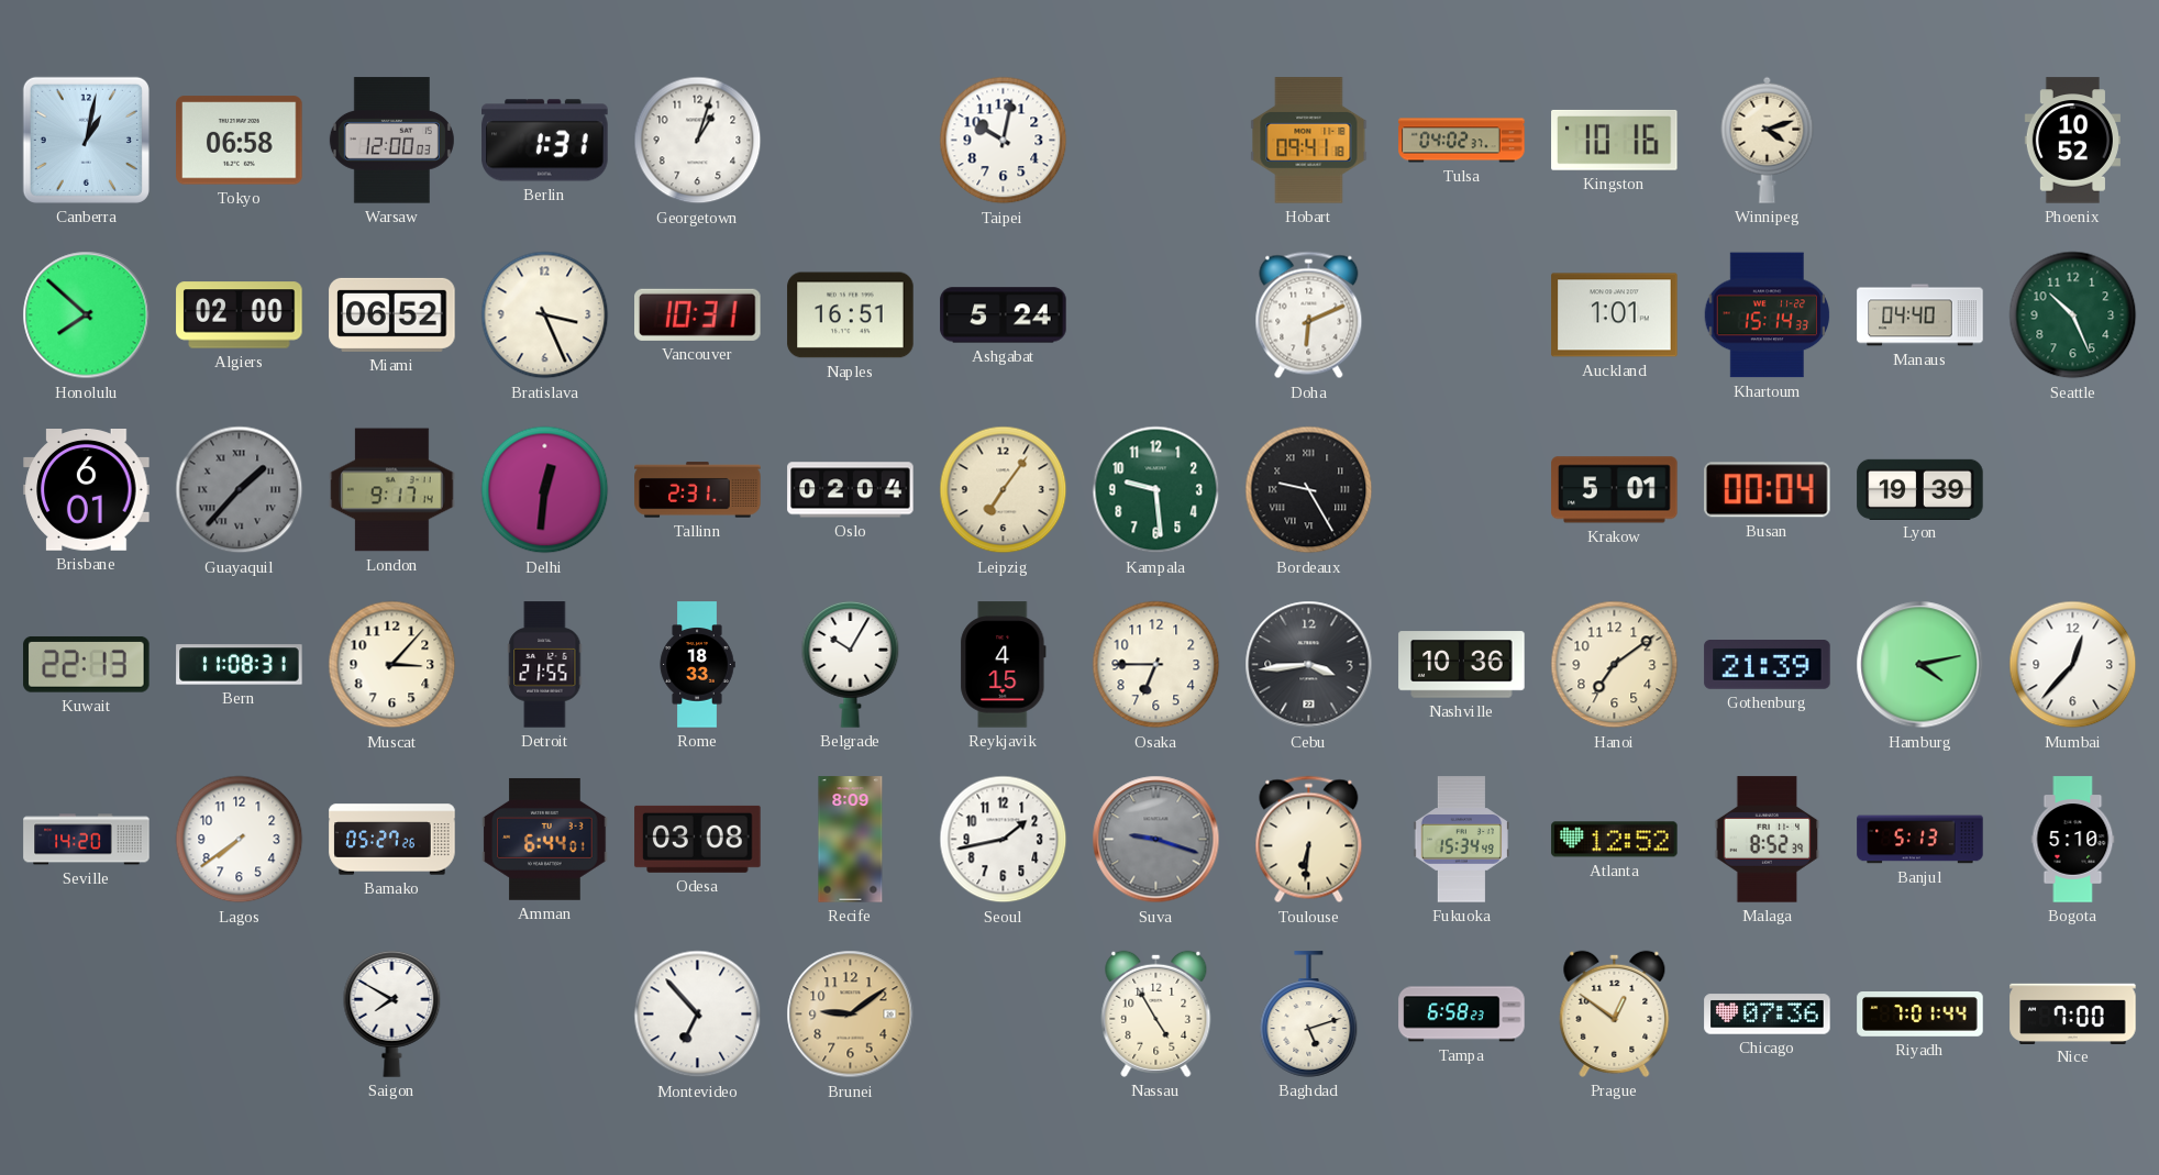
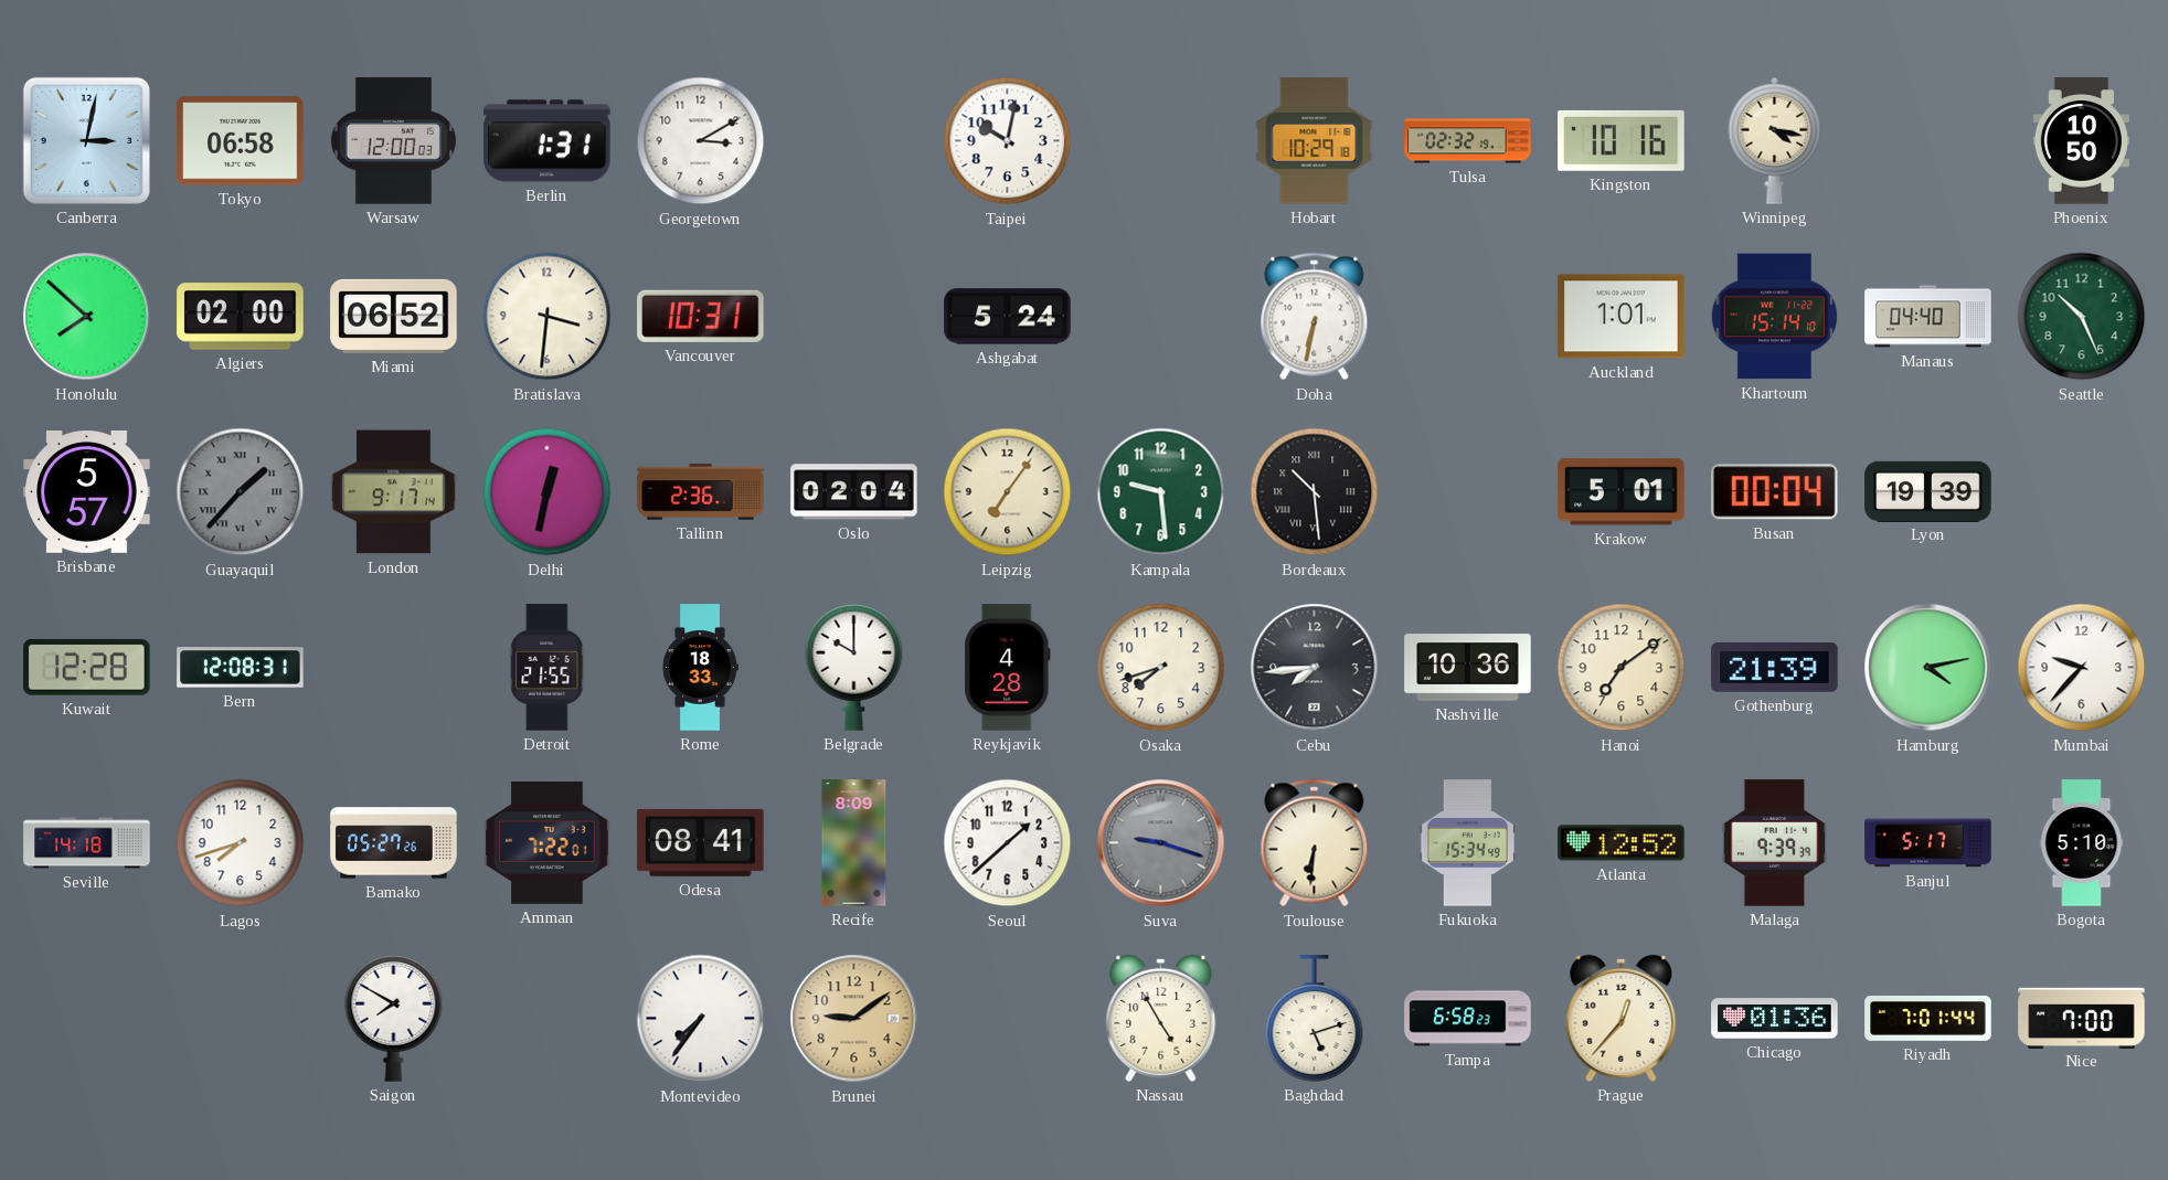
Canberra: 1:02 -> 3:02 (86, 140)
Georgetown: 1:03 -> 3:10 (701, 141)
Hobart: 09:41 -> 10:29 (1315, 141)
Tulsa: 04:02 -> 02:32 (1468, 141)
Winnipeg: 4:12 -> 4:17 (1775, 140)
Phoenix: 10:52 -> 10:50 (2081, 141)
Bratislava: 3:26 -> 3:31 (548, 317)
Naples: 16:51 -> none (851, 315)
Doha: 6:11 -> 6:32 (1315, 317)
Khartoum: 15:14:33 -> 15:14:10 (1775, 317)
Brisbane: 6:01 -> 5:57 (87, 492)
Delhi: 12:31 -> 12:32 (548, 492)
Tallinn: 2:31 -> 2:36 (701, 492)
Bordeaux: 9:25 -> 10:29 (1315, 492)
Kuwait: 22:13 -> 12:28 (87, 667)
Bern: 11:08 -> 12:08 (241, 668)
Muscat: 3:07 -> none (392, 665)
Belgrade: 10:05 -> 10:00 (854, 667)
Reykjavik: 4:15 -> 4:28 (1008, 668)
Osaka: 6:45 -> 7:42 (1161, 668)
Cebu: 3:44 -> 7:44 (1315, 668)
Mumbai: 12:37 -> 9:37 (2082, 668)
Seville: 14:20 -> 14:18 (87, 843)
Lagos: 7:39 -> 7:42 (241, 843)
Amman: 6:44 -> 7:22 (548, 842)
Odesa: 03:08 -> 08:41 (701, 842)
Seoul: 1:43 -> 1:38 (1008, 843)
Malaga: 8:52 -> 9:39 (1775, 843)
Banjul: 5:13 -> 5:17 (1928, 843)
Montevideo: 6:53 -> 7:36 (701, 1019)
Prague: 12:51 -> 12:37 (1622, 1018)
Chicago: 07:36 -> 01:36 (1775, 1019)
